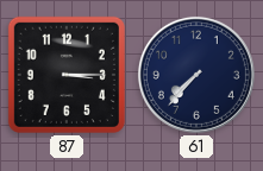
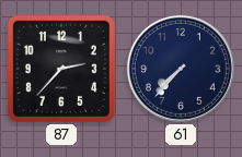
87: 3:15 -> 2:37 (61, 69)
